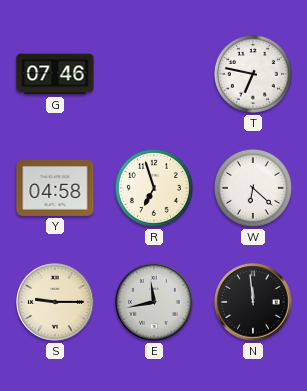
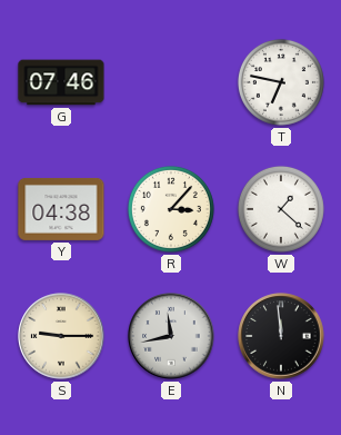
Y: 04:58 -> 04:38 (61, 209)
R: 6:57 -> 3:07 (171, 209)
W: 6:22 -> 1:22 (281, 209)
